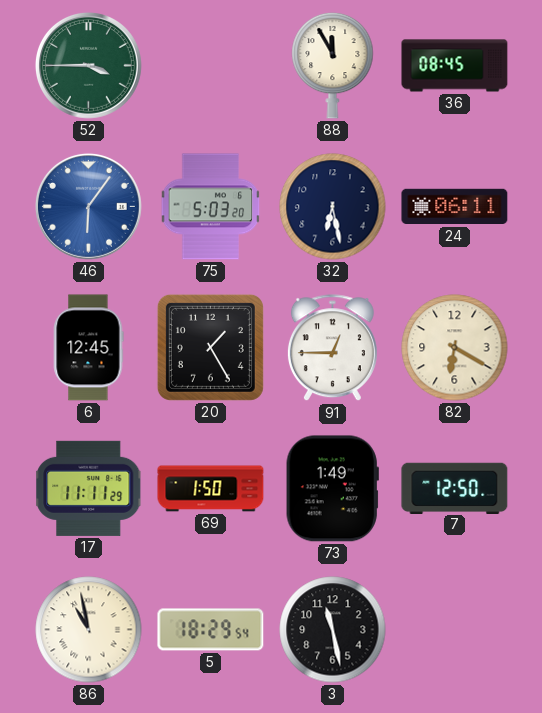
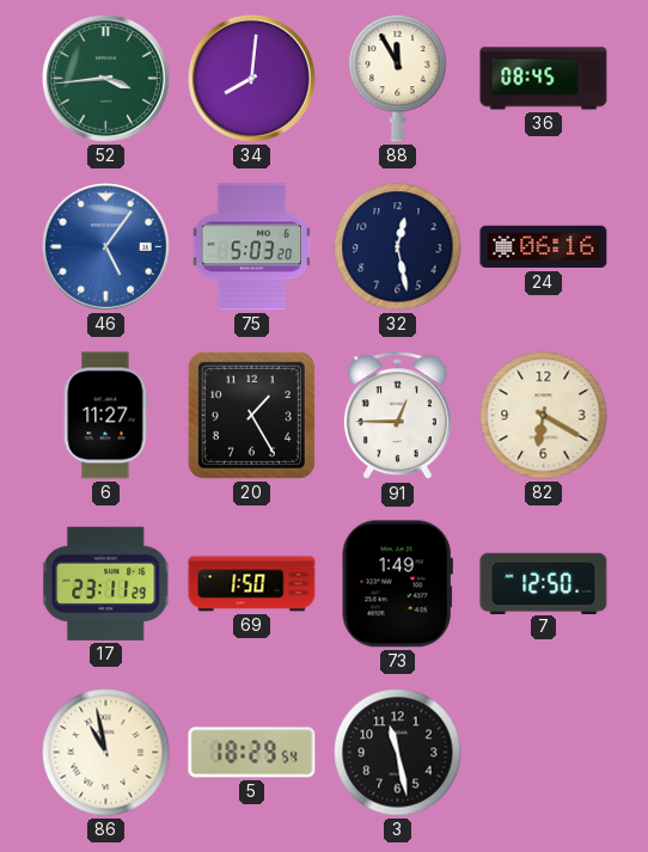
52: 3:45 -> 3:44 (105, 78)
34: none -> 8:01 (251, 78)
46: 6:06 -> 5:06 (105, 246)
32: 6:28 -> 12:28 (398, 247)
24: 06:11 -> 06:16 (544, 247)
6: 12:45 -> 11:27 (106, 416)
17: 11:11 -> 23:11 (106, 583)
